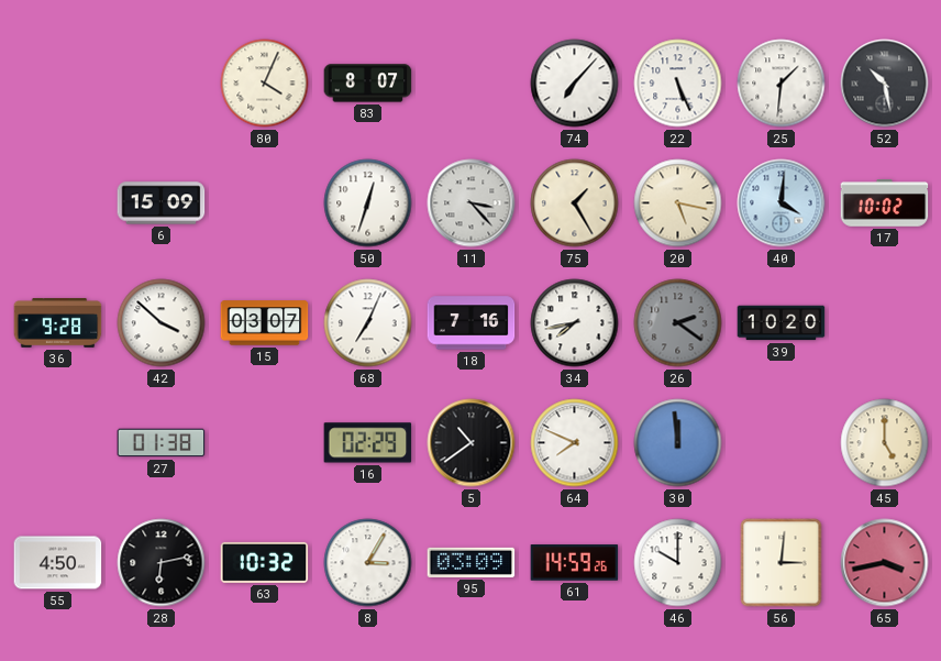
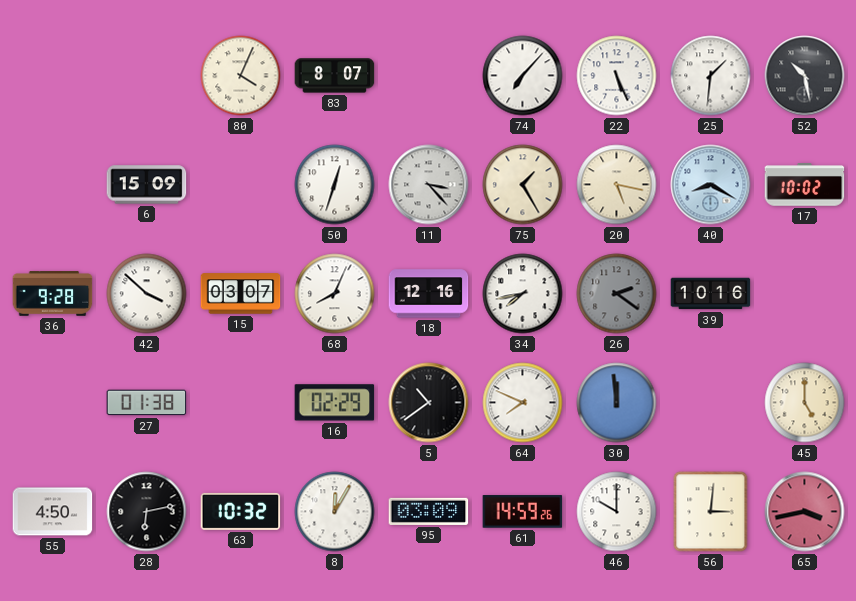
40: 4:01 -> 8:20 (711, 185)
68: 7:04 -> 8:04 (335, 294)
18: 7:16 -> 12:16 (429, 294)
39: 10:20 -> 10:16 (711, 294)
8: 3:05 -> 12:05 (335, 512)
